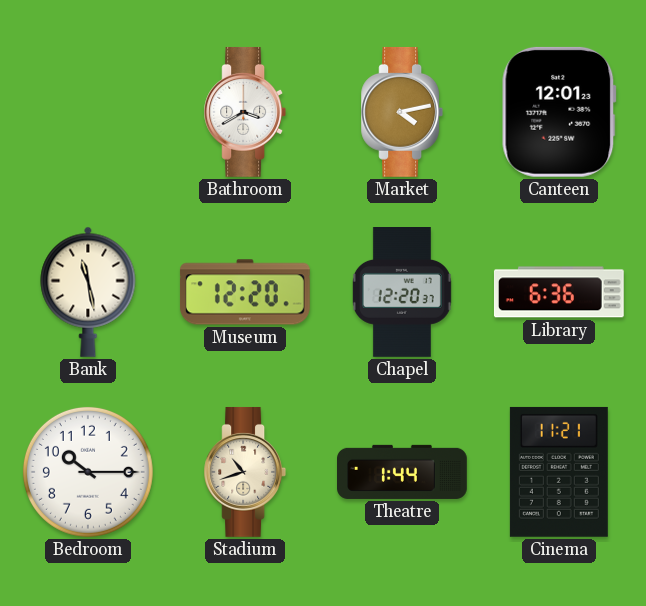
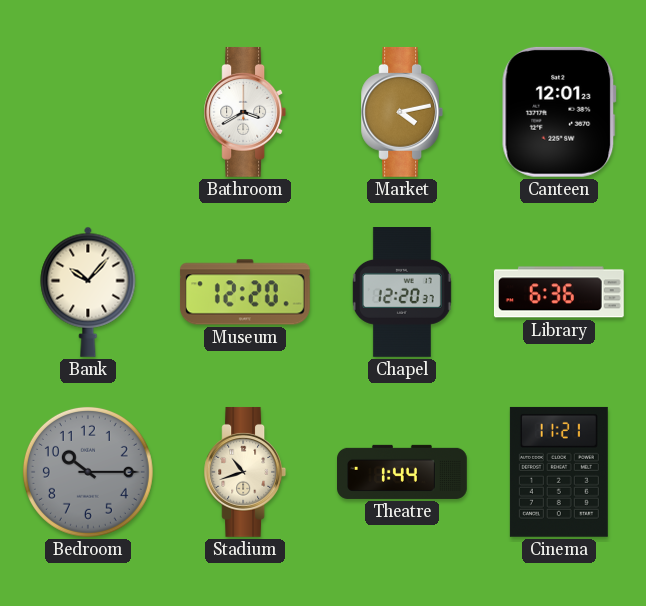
Bank: 11:28 -> 10:07 (88, 292)
Bedroom dial: white -> grey (88, 472)
